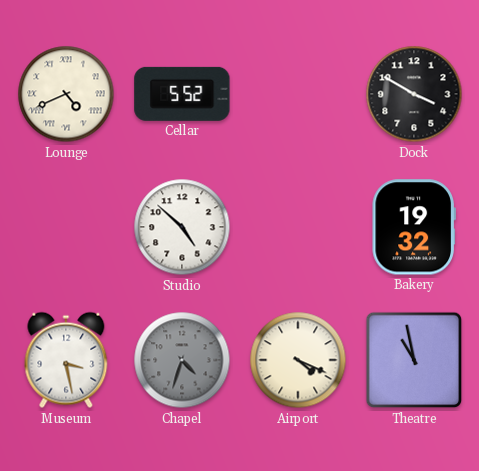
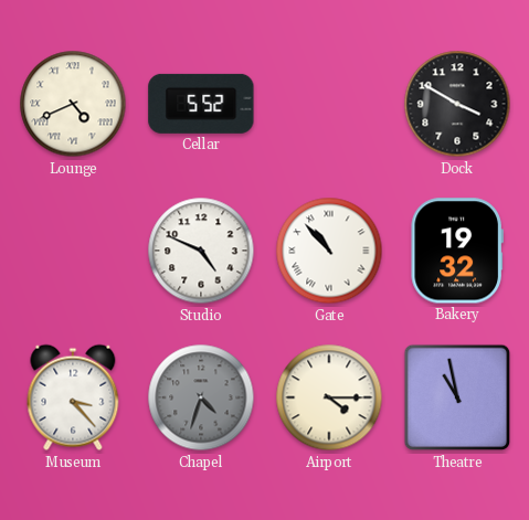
Studio: 4:52 -> 4:49 (201, 251)
Gate: none -> 10:53 (329, 251)
Museum: 3:28 -> 3:23 (73, 397)
Airport: 4:19 -> 4:15 (329, 397)
